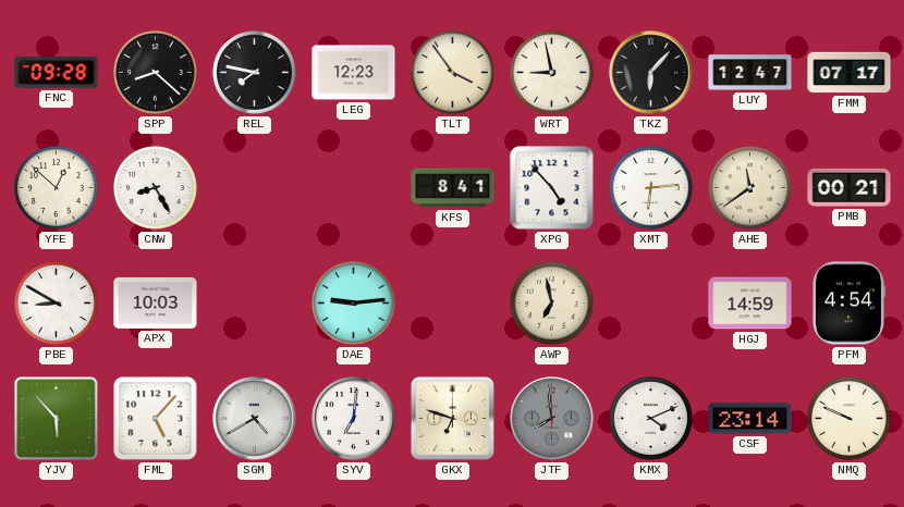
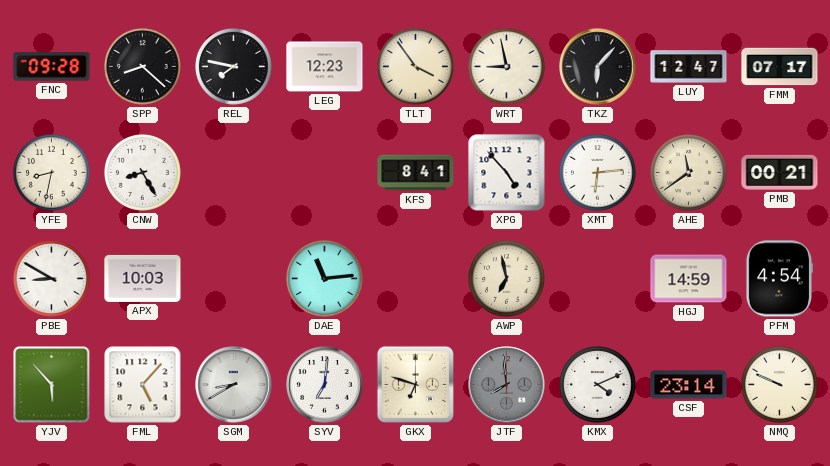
YFE: 12:52 -> 8:32 (51, 172)
DAE: 9:14 -> 11:14 (324, 278)
SGM: 4:40 -> 8:40 (234, 385)
